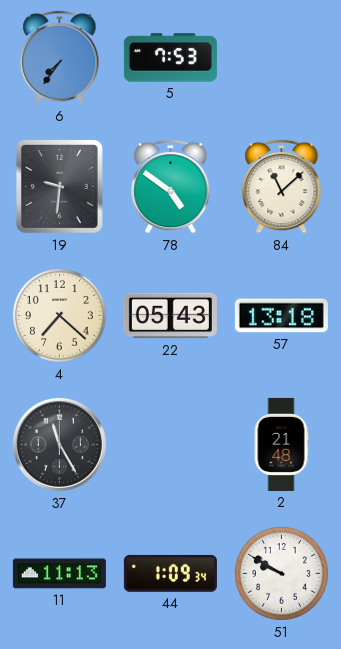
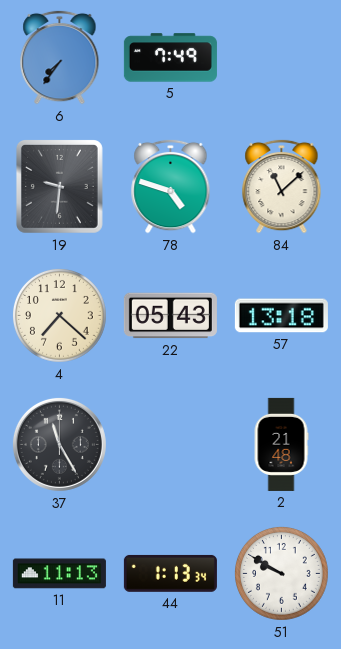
5: 7:53 -> 7:49 (170, 58)
78: 4:51 -> 4:48 (171, 186)
44: 1:09 -> 1:13 (170, 573)
